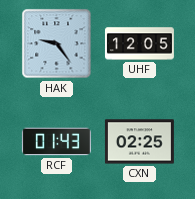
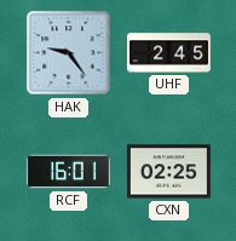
UHF: 12:05 -> 2:45 (168, 53)
RCF: 01:43 -> 16:01 (68, 172)
